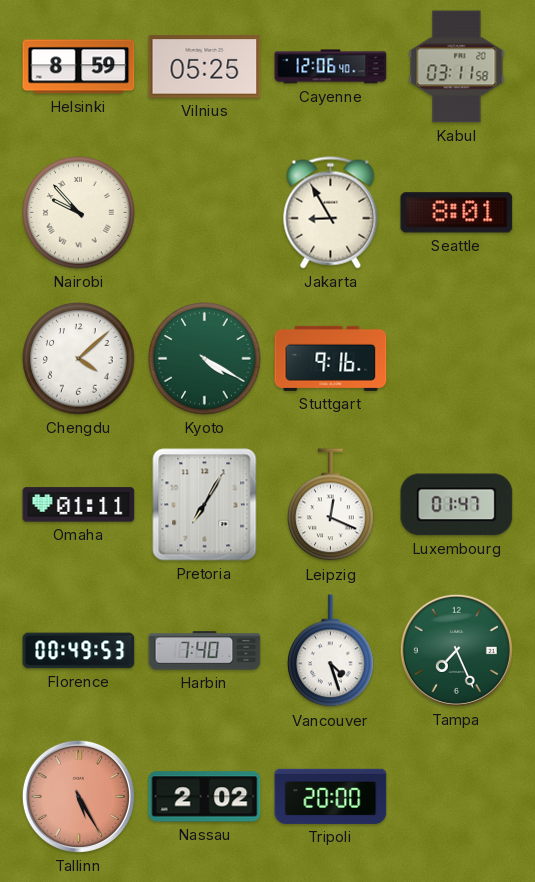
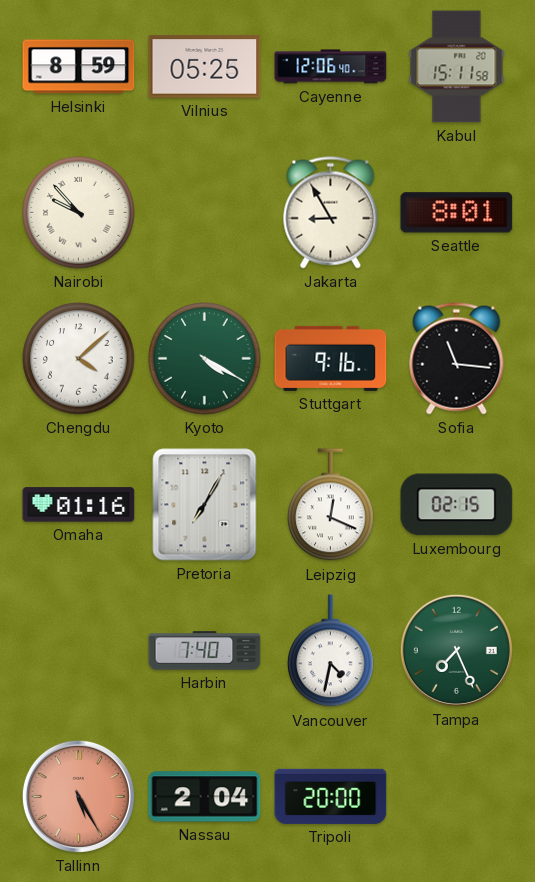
Kabul: 03:11 -> 15:11 (457, 67)
Sofia: none -> 11:16 (457, 359)
Omaha: 01:11 -> 01:16 (79, 505)
Luxembourg: 01:47 -> 02:15 (457, 505)
Florence: 00:49 -> none (79, 651)
Vancouver: 4:27 -> 4:32 (331, 651)
Nassau: 2:02 -> 2:04 (205, 797)
